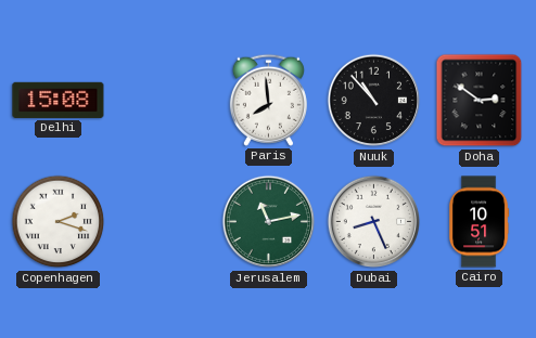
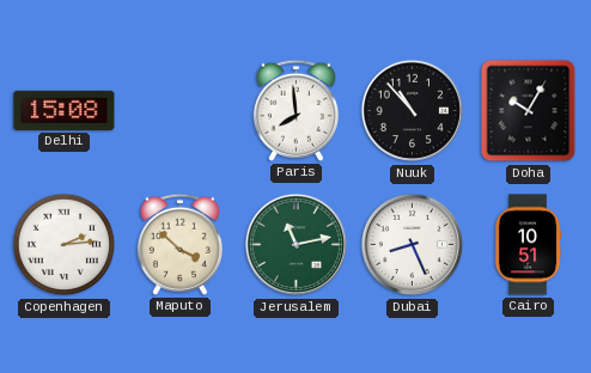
Doha: 2:51 -> 10:05 (529, 111)
Copenhagen: 2:18 -> 2:14 (65, 245)
Maputo: none -> 3:52 (179, 244)
